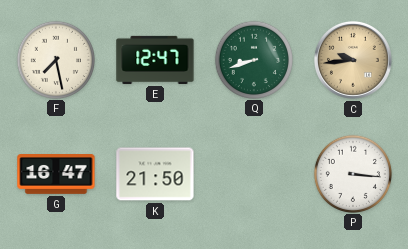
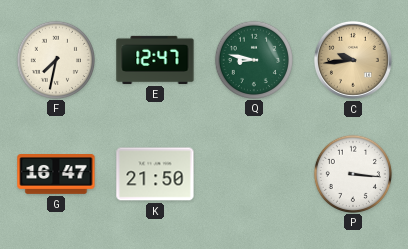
F: 7:28 -> 7:32 (55, 59)
Q: 8:42 -> 8:47 (253, 59)
